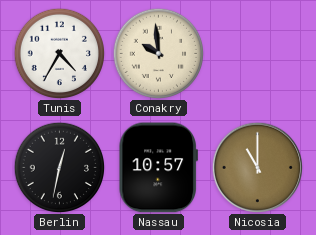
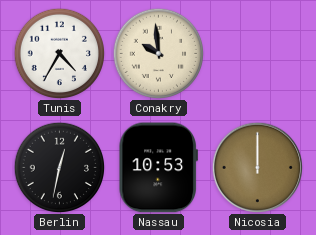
Nassau: 10:57 -> 10:53 (158, 168)
Nicosia: 11:00 -> 12:00 (257, 167)
